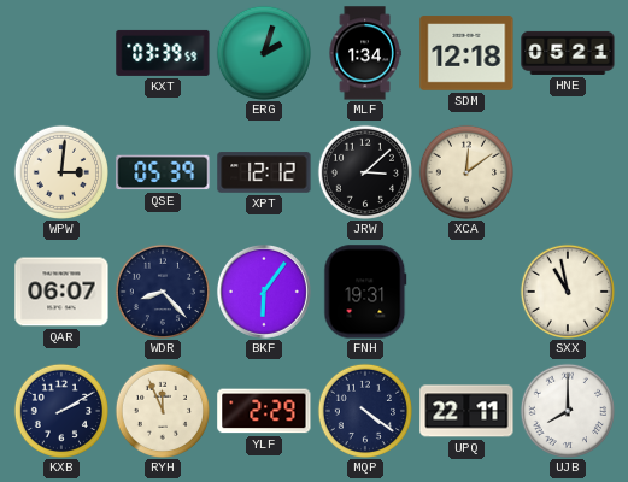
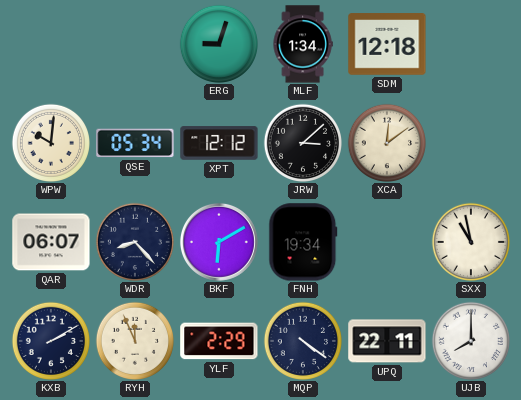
KXT: 03:39 -> none (163, 53)
ERG: 2:03 -> 9:03 (218, 43)
HNE: 05:21 -> none (568, 53)
WPW: 3:01 -> 10:01 (50, 142)
QSE: 05:39 -> 05:34 (135, 143)
BKF: 6:06 -> 6:10 (219, 242)
FNH: 19:31 -> 19:34 (303, 242)
